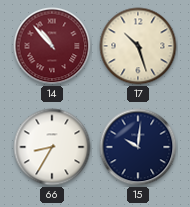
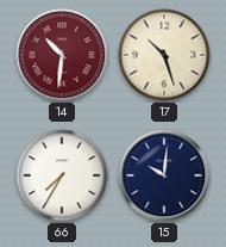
14: 10:53 -> 10:31 (62, 55)
66: 8:35 -> 7:35 (62, 175)
